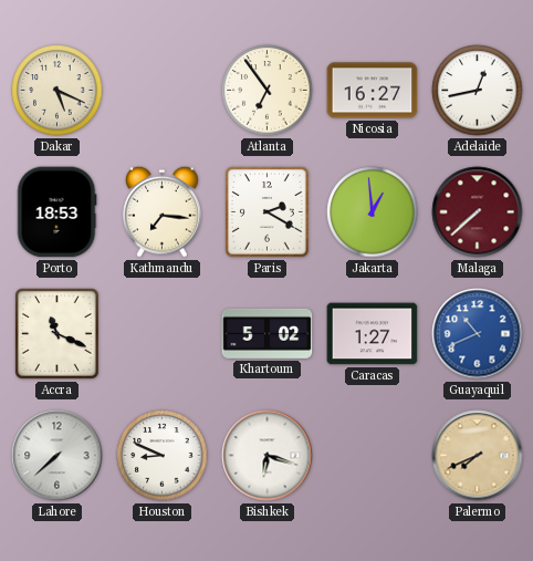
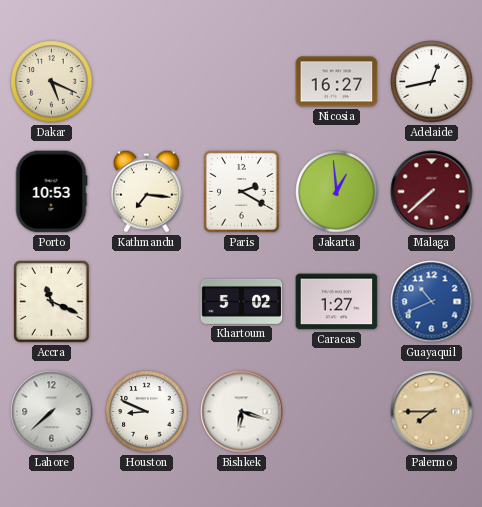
Atlanta: 6:54 -> none (268, 91)
Porto: 18:53 -> 10:53 (51, 192)
Palermo: 7:41 -> 7:45 (432, 412)
